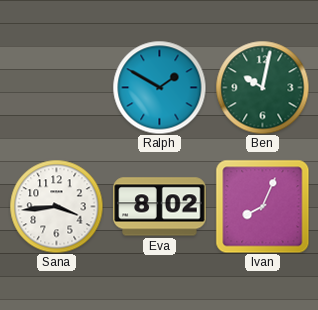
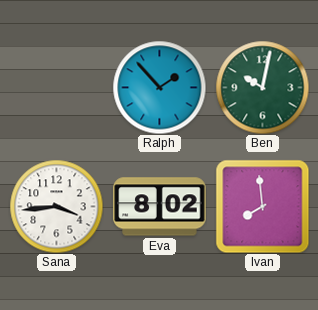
Ralph: 1:50 -> 1:53 (159, 87)
Ivan: 8:04 -> 7:59 (262, 206)
